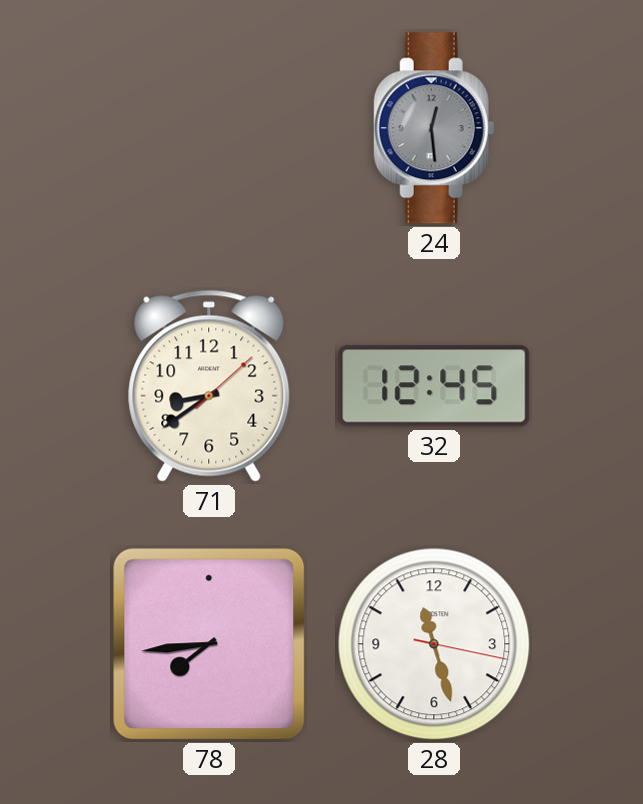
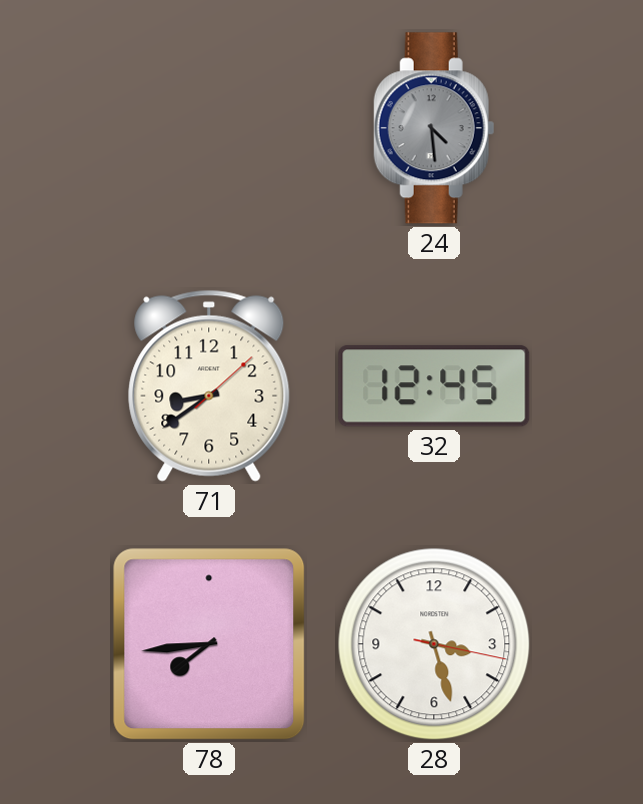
24: 12:29 -> 4:29 (434, 128)
28: 11:27 -> 3:27 (434, 644)
